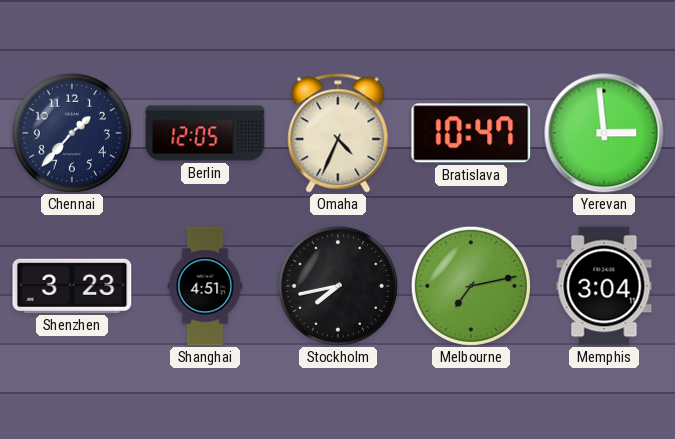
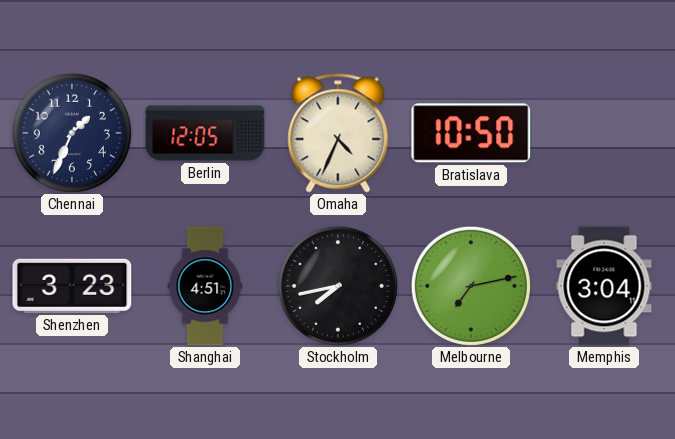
Chennai: 1:37 -> 1:34 (72, 133)
Bratislava: 10:47 -> 10:50 (471, 133)
Yerevan: 2:59 -> none (604, 133)
